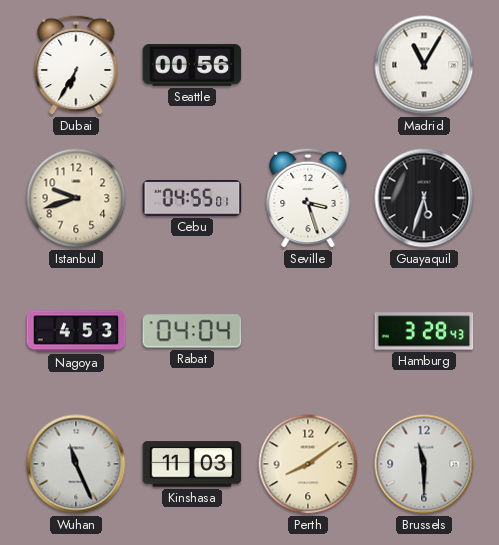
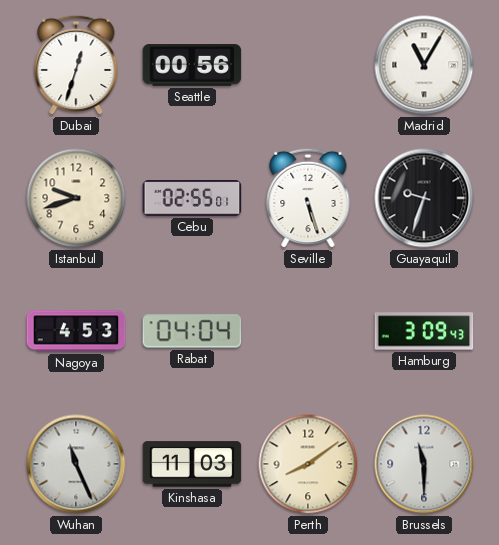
Dubai: 6:35 -> 12:33 (76, 65)
Cebu: 04:55 -> 02:55 (192, 198)
Seville: 3:27 -> 5:27 (308, 198)
Guayaquil: 5:33 -> 9:33 (424, 198)
Hamburg: 3:28 -> 3:09 (424, 331)
